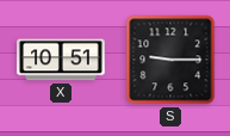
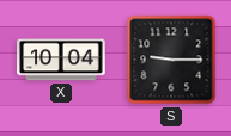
X: 10:51 -> 10:04 (61, 60)
